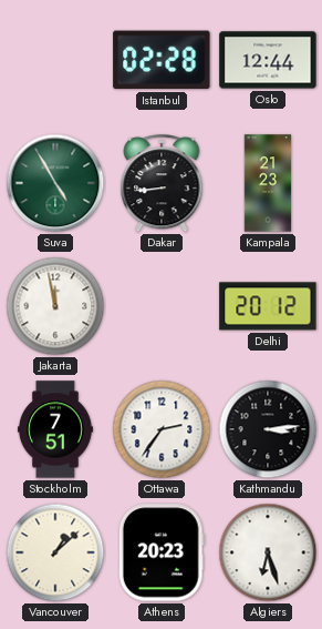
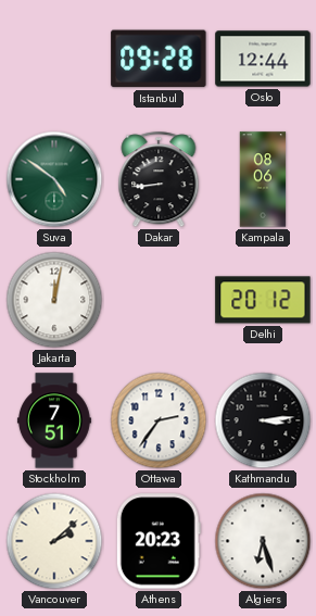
Istanbul: 02:28 -> 09:28 (159, 59)
Suva: 4:55 -> 4:51 (54, 179)
Kampala: 21:23 -> 08:06 (263, 179)
Jakarta: 11:58 -> 12:02 (54, 300)
Vancouver: 1:08 -> 2:08 (54, 541)
